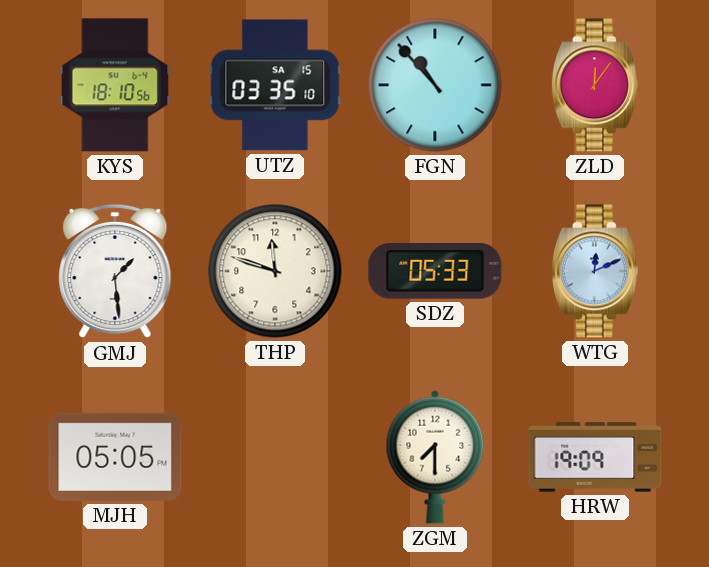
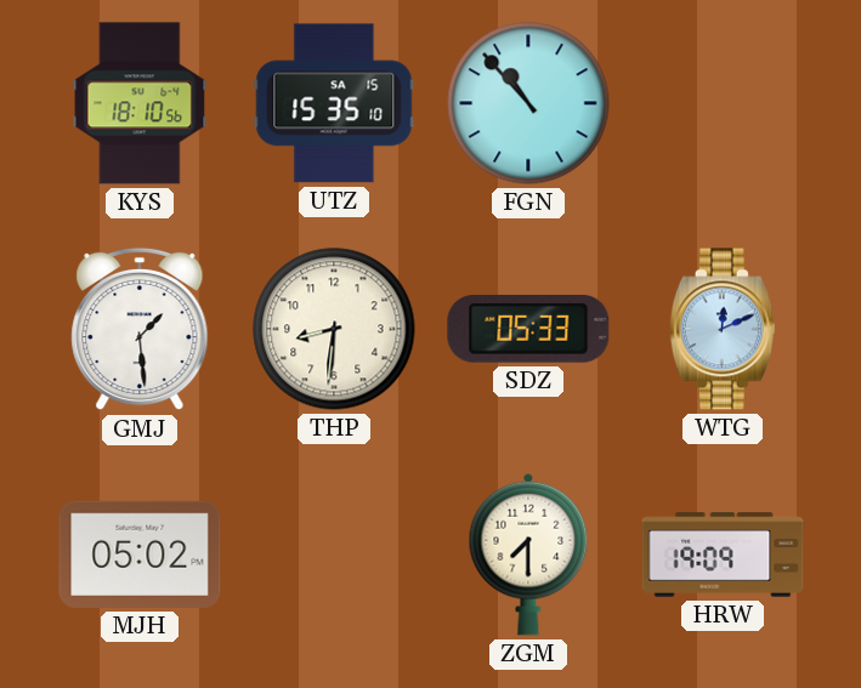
UTZ: 03:35 -> 15:35 (334, 103)
ZLD: 12:06 -> none (595, 85)
THP: 11:48 -> 8:31 (334, 329)
MJH: 05:05 -> 05:02 (140, 555)
